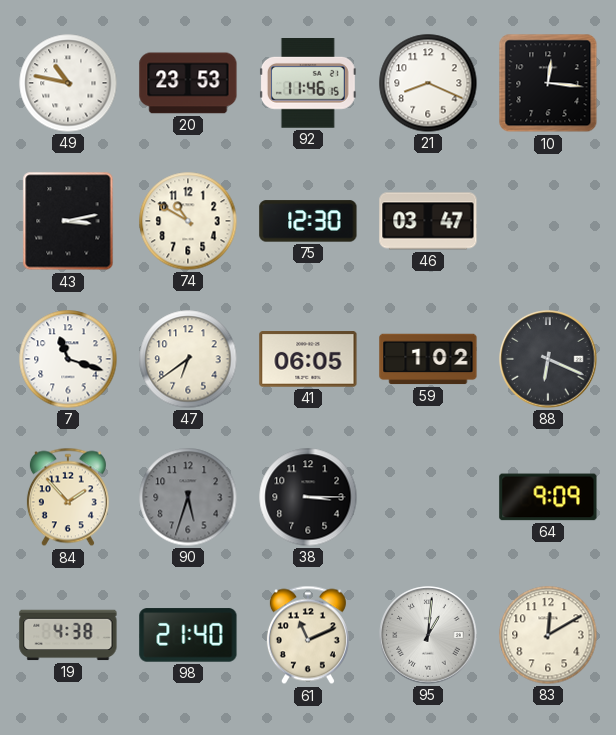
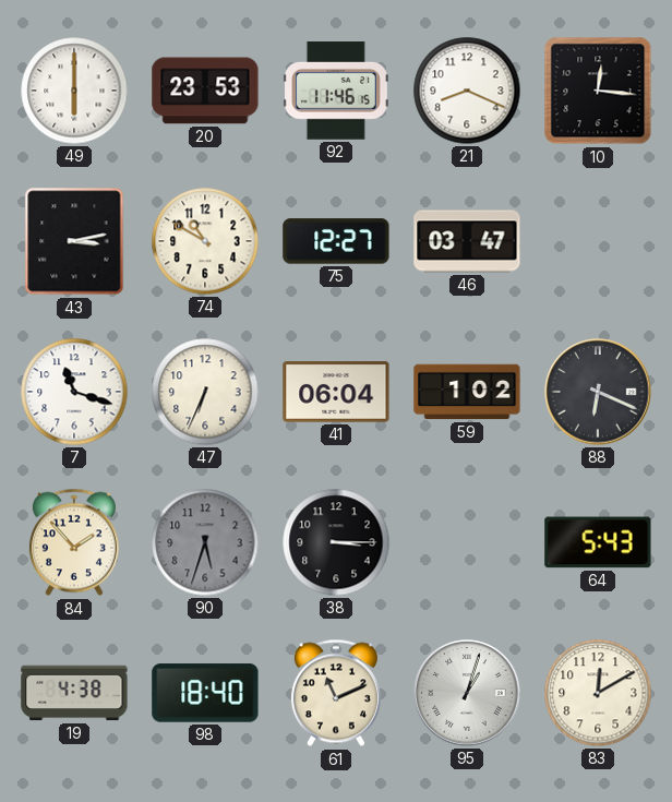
49: 10:47 -> 6:00 (74, 91)
75: 12:30 -> 12:27 (336, 241)
47: 6:39 -> 6:34 (205, 392)
41: 06:05 -> 06:04 (336, 392)
64: 9:09 -> 5:43 (598, 542)
98: 21:40 -> 18:40 (205, 693)
95: 1:01 -> 1:03 (467, 693)
